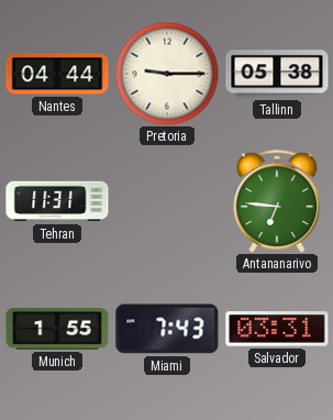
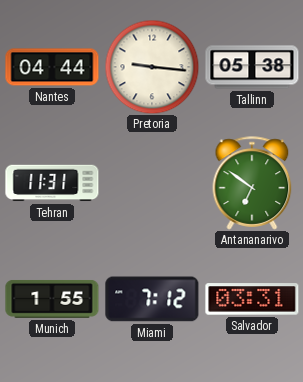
Pretoria: 9:15 -> 9:16 (152, 67)
Antananarivo: 6:46 -> 6:51 (252, 183)
Miami: 7:43 -> 7:12 (152, 299)
